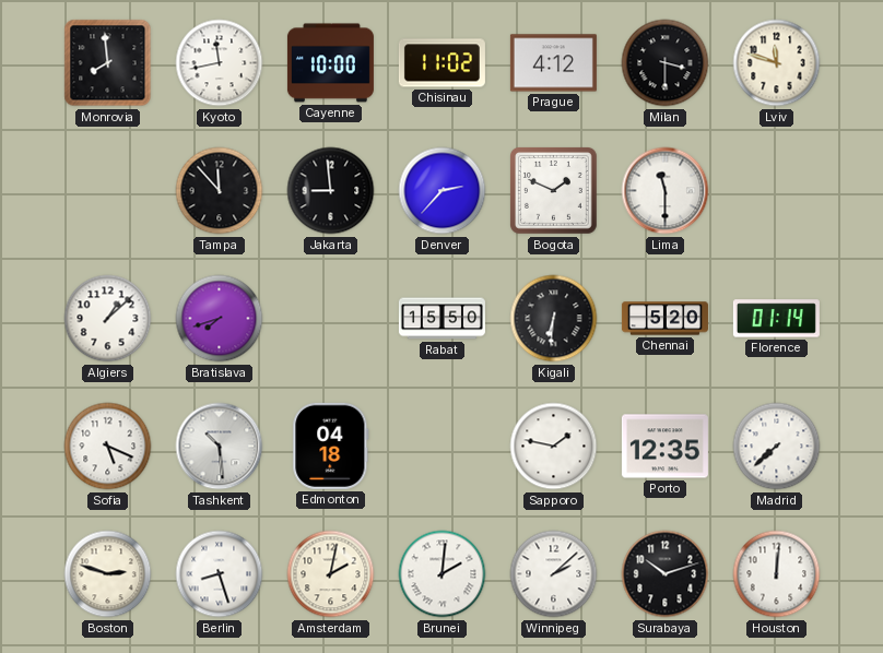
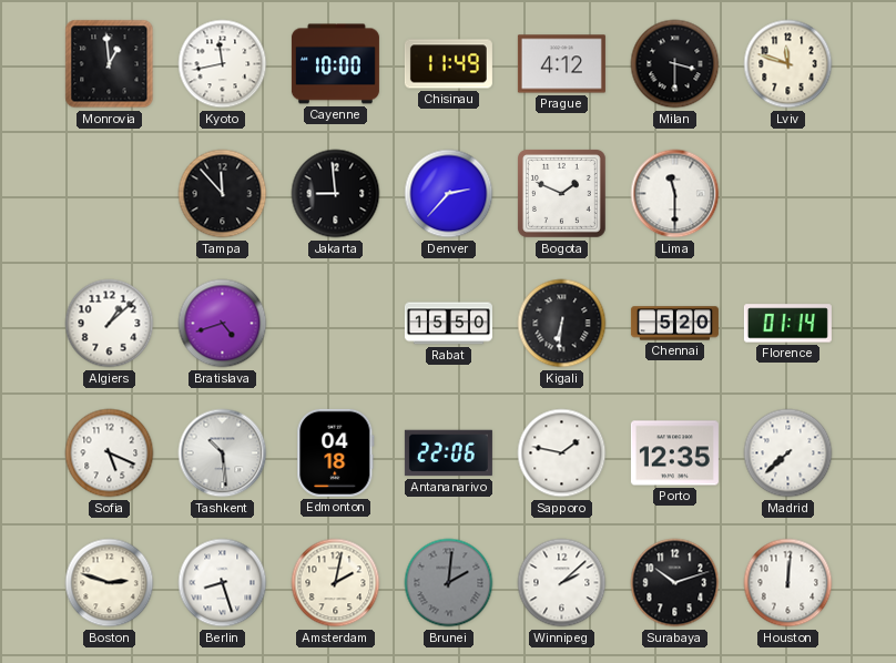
Monrovia: 7:59 -> 12:59 (110, 64)
Chisinau: 11:02 -> 11:49 (448, 64)
Bratislava: 7:42 -> 4:42 (223, 324)
Antananarivo: none -> 22:06 (448, 453)
Brunei dial: white -> grey (449, 583)
